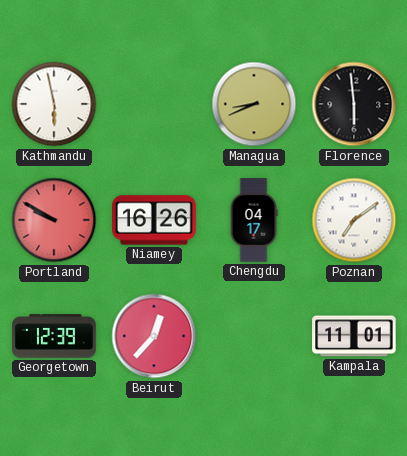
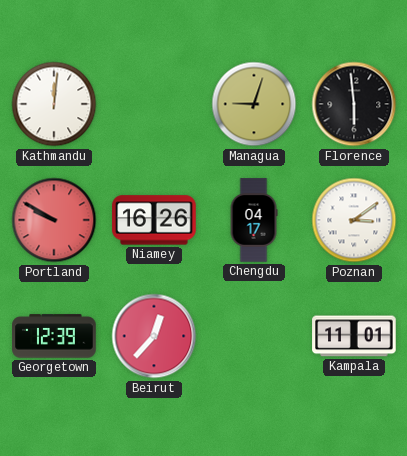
Kathmandu: 5:58 -> 12:01 (54, 104)
Managua: 8:41 -> 9:03 (254, 104)
Poznan: 7:09 -> 3:09 (354, 220)
